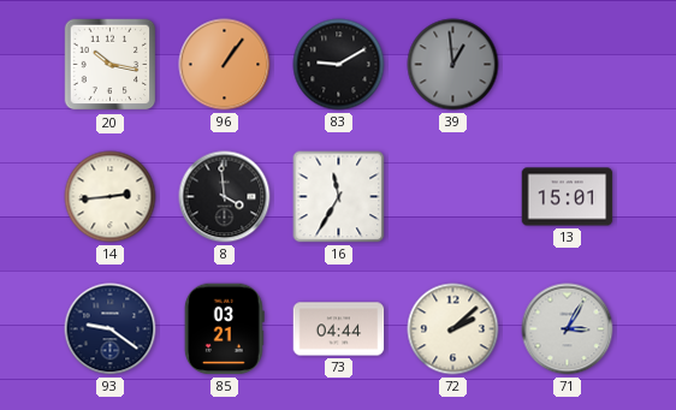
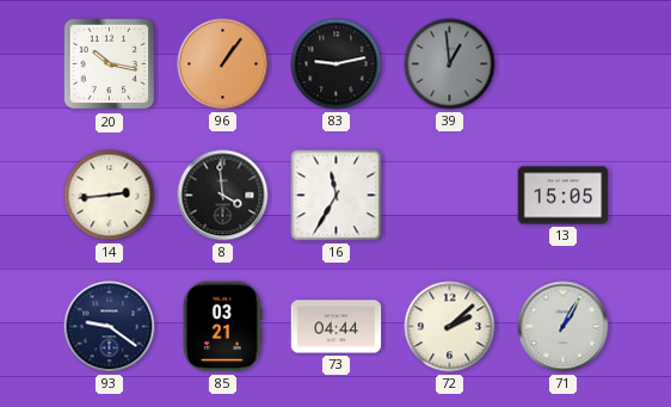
83: 9:10 -> 9:13 (337, 64)
13: 15:01 -> 15:05 (564, 196)
71: 3:05 -> 1:05 (564, 327)
